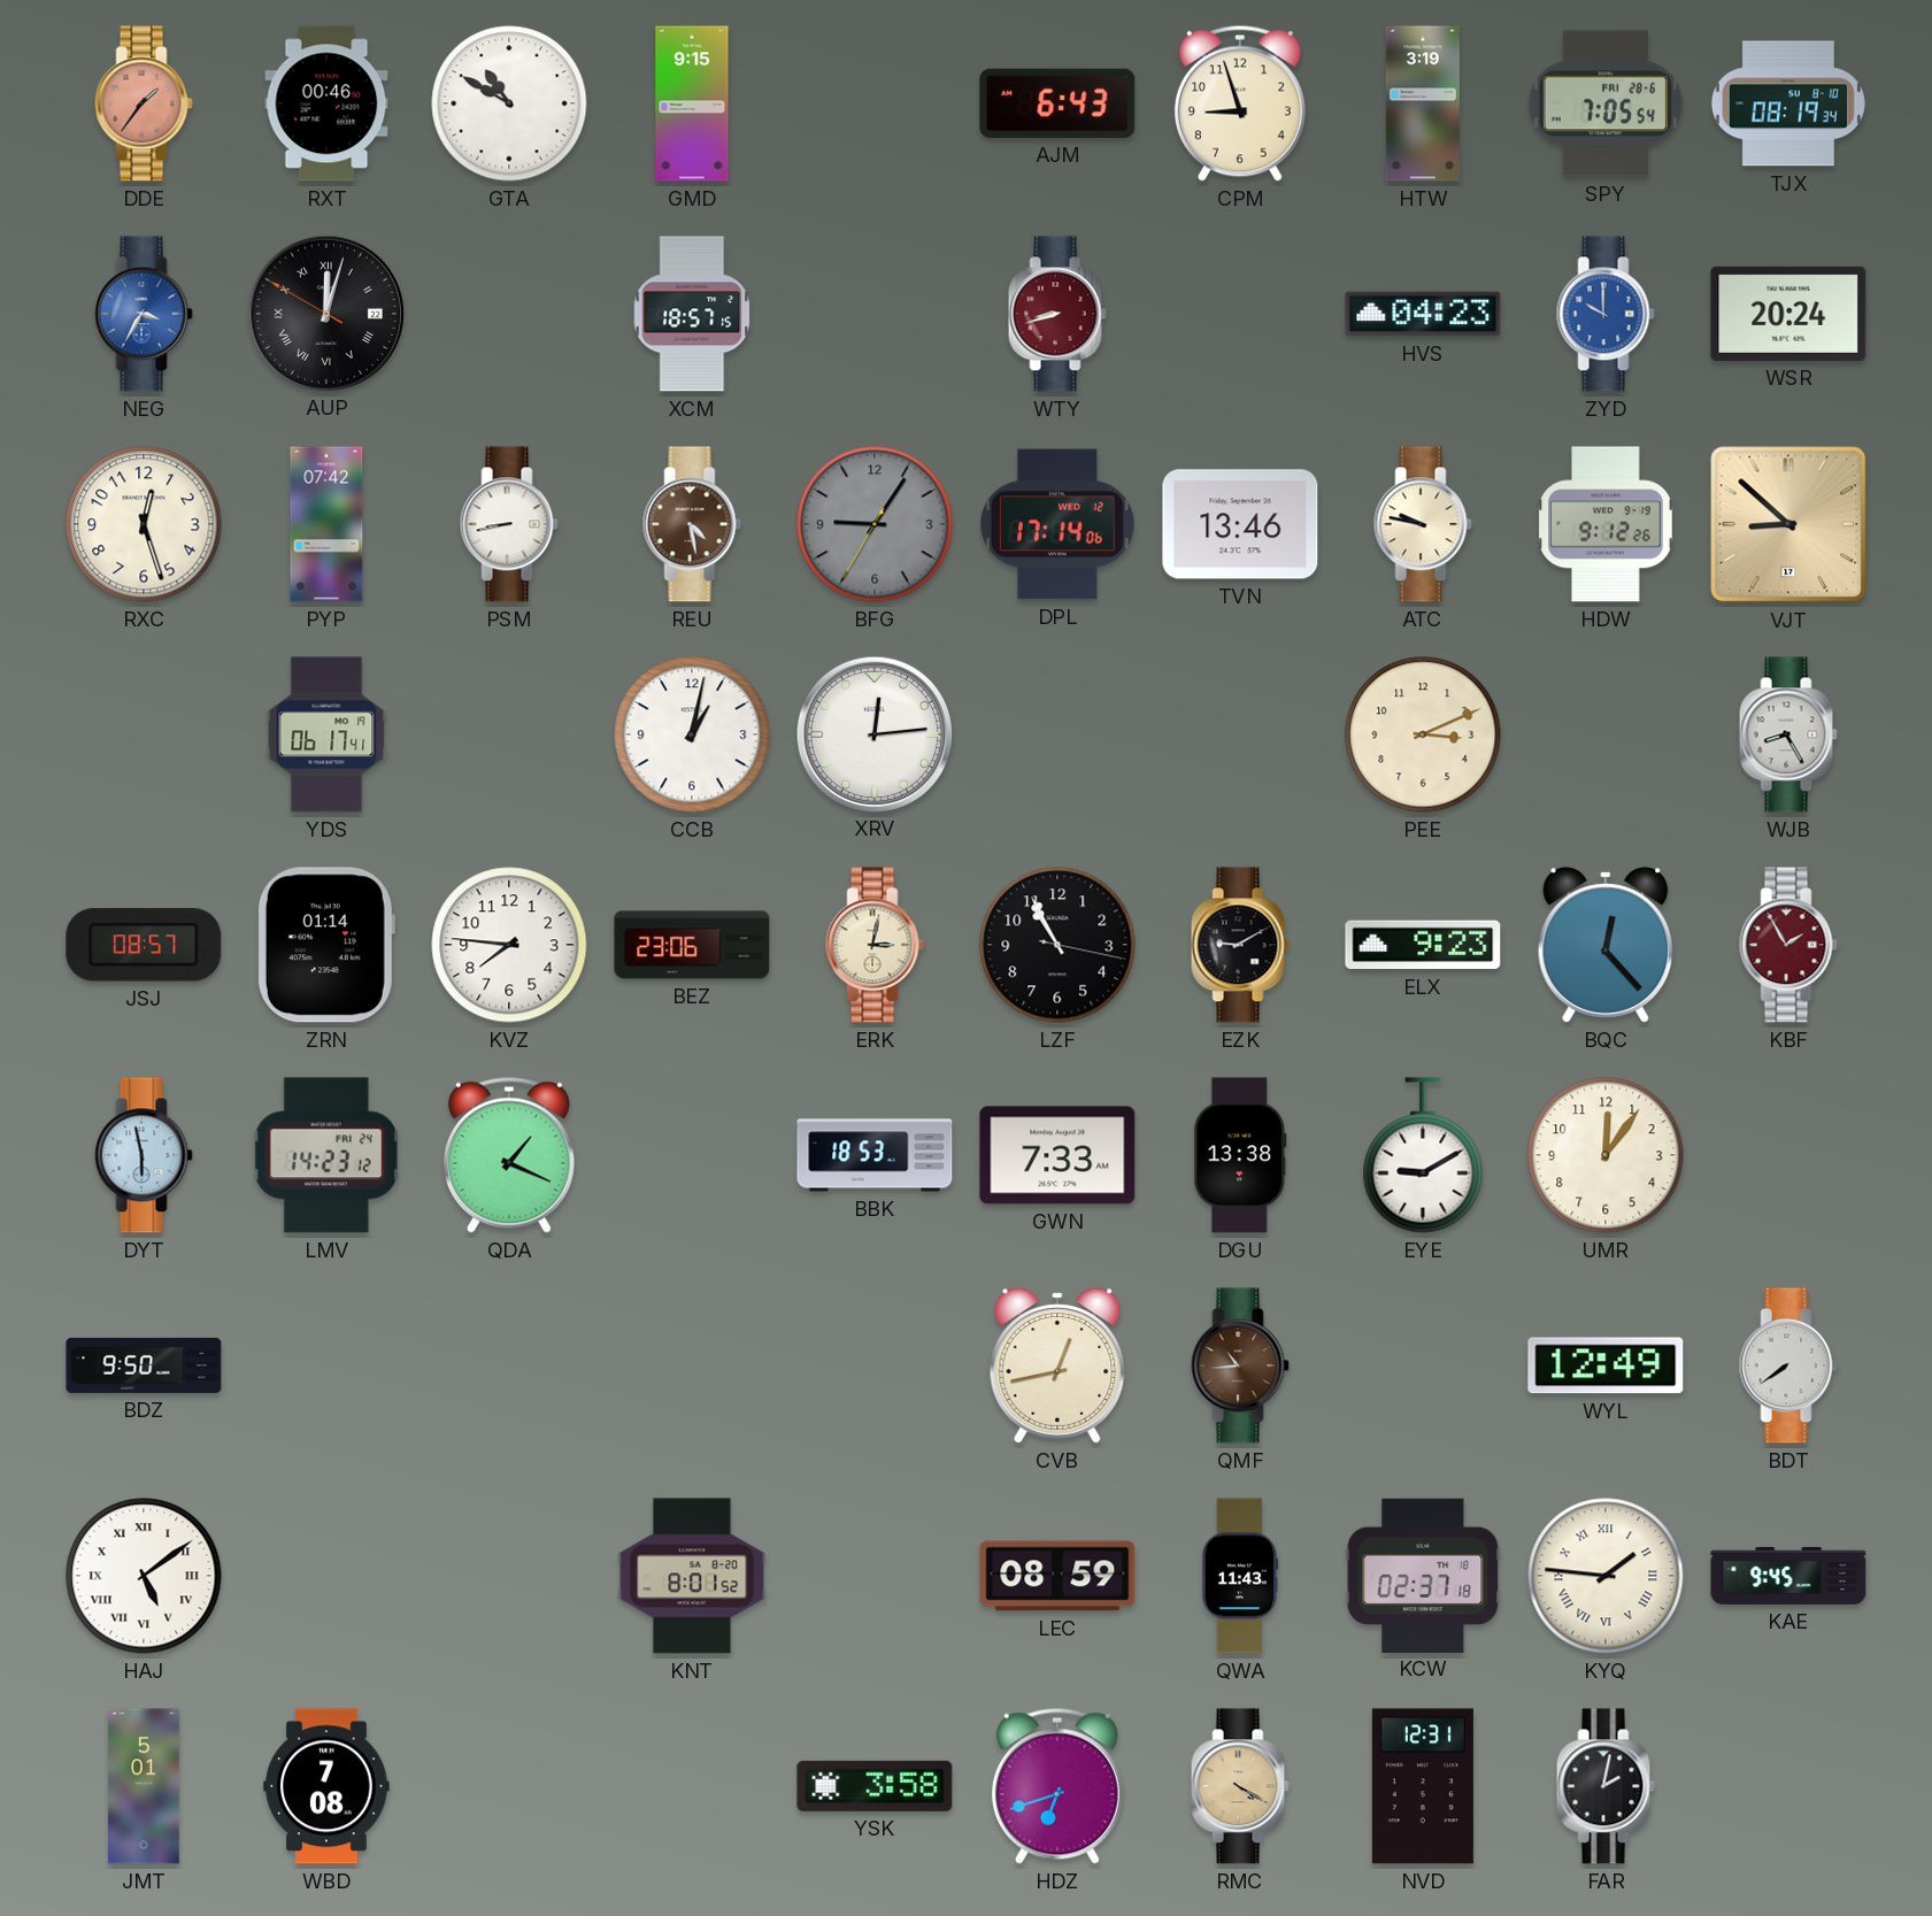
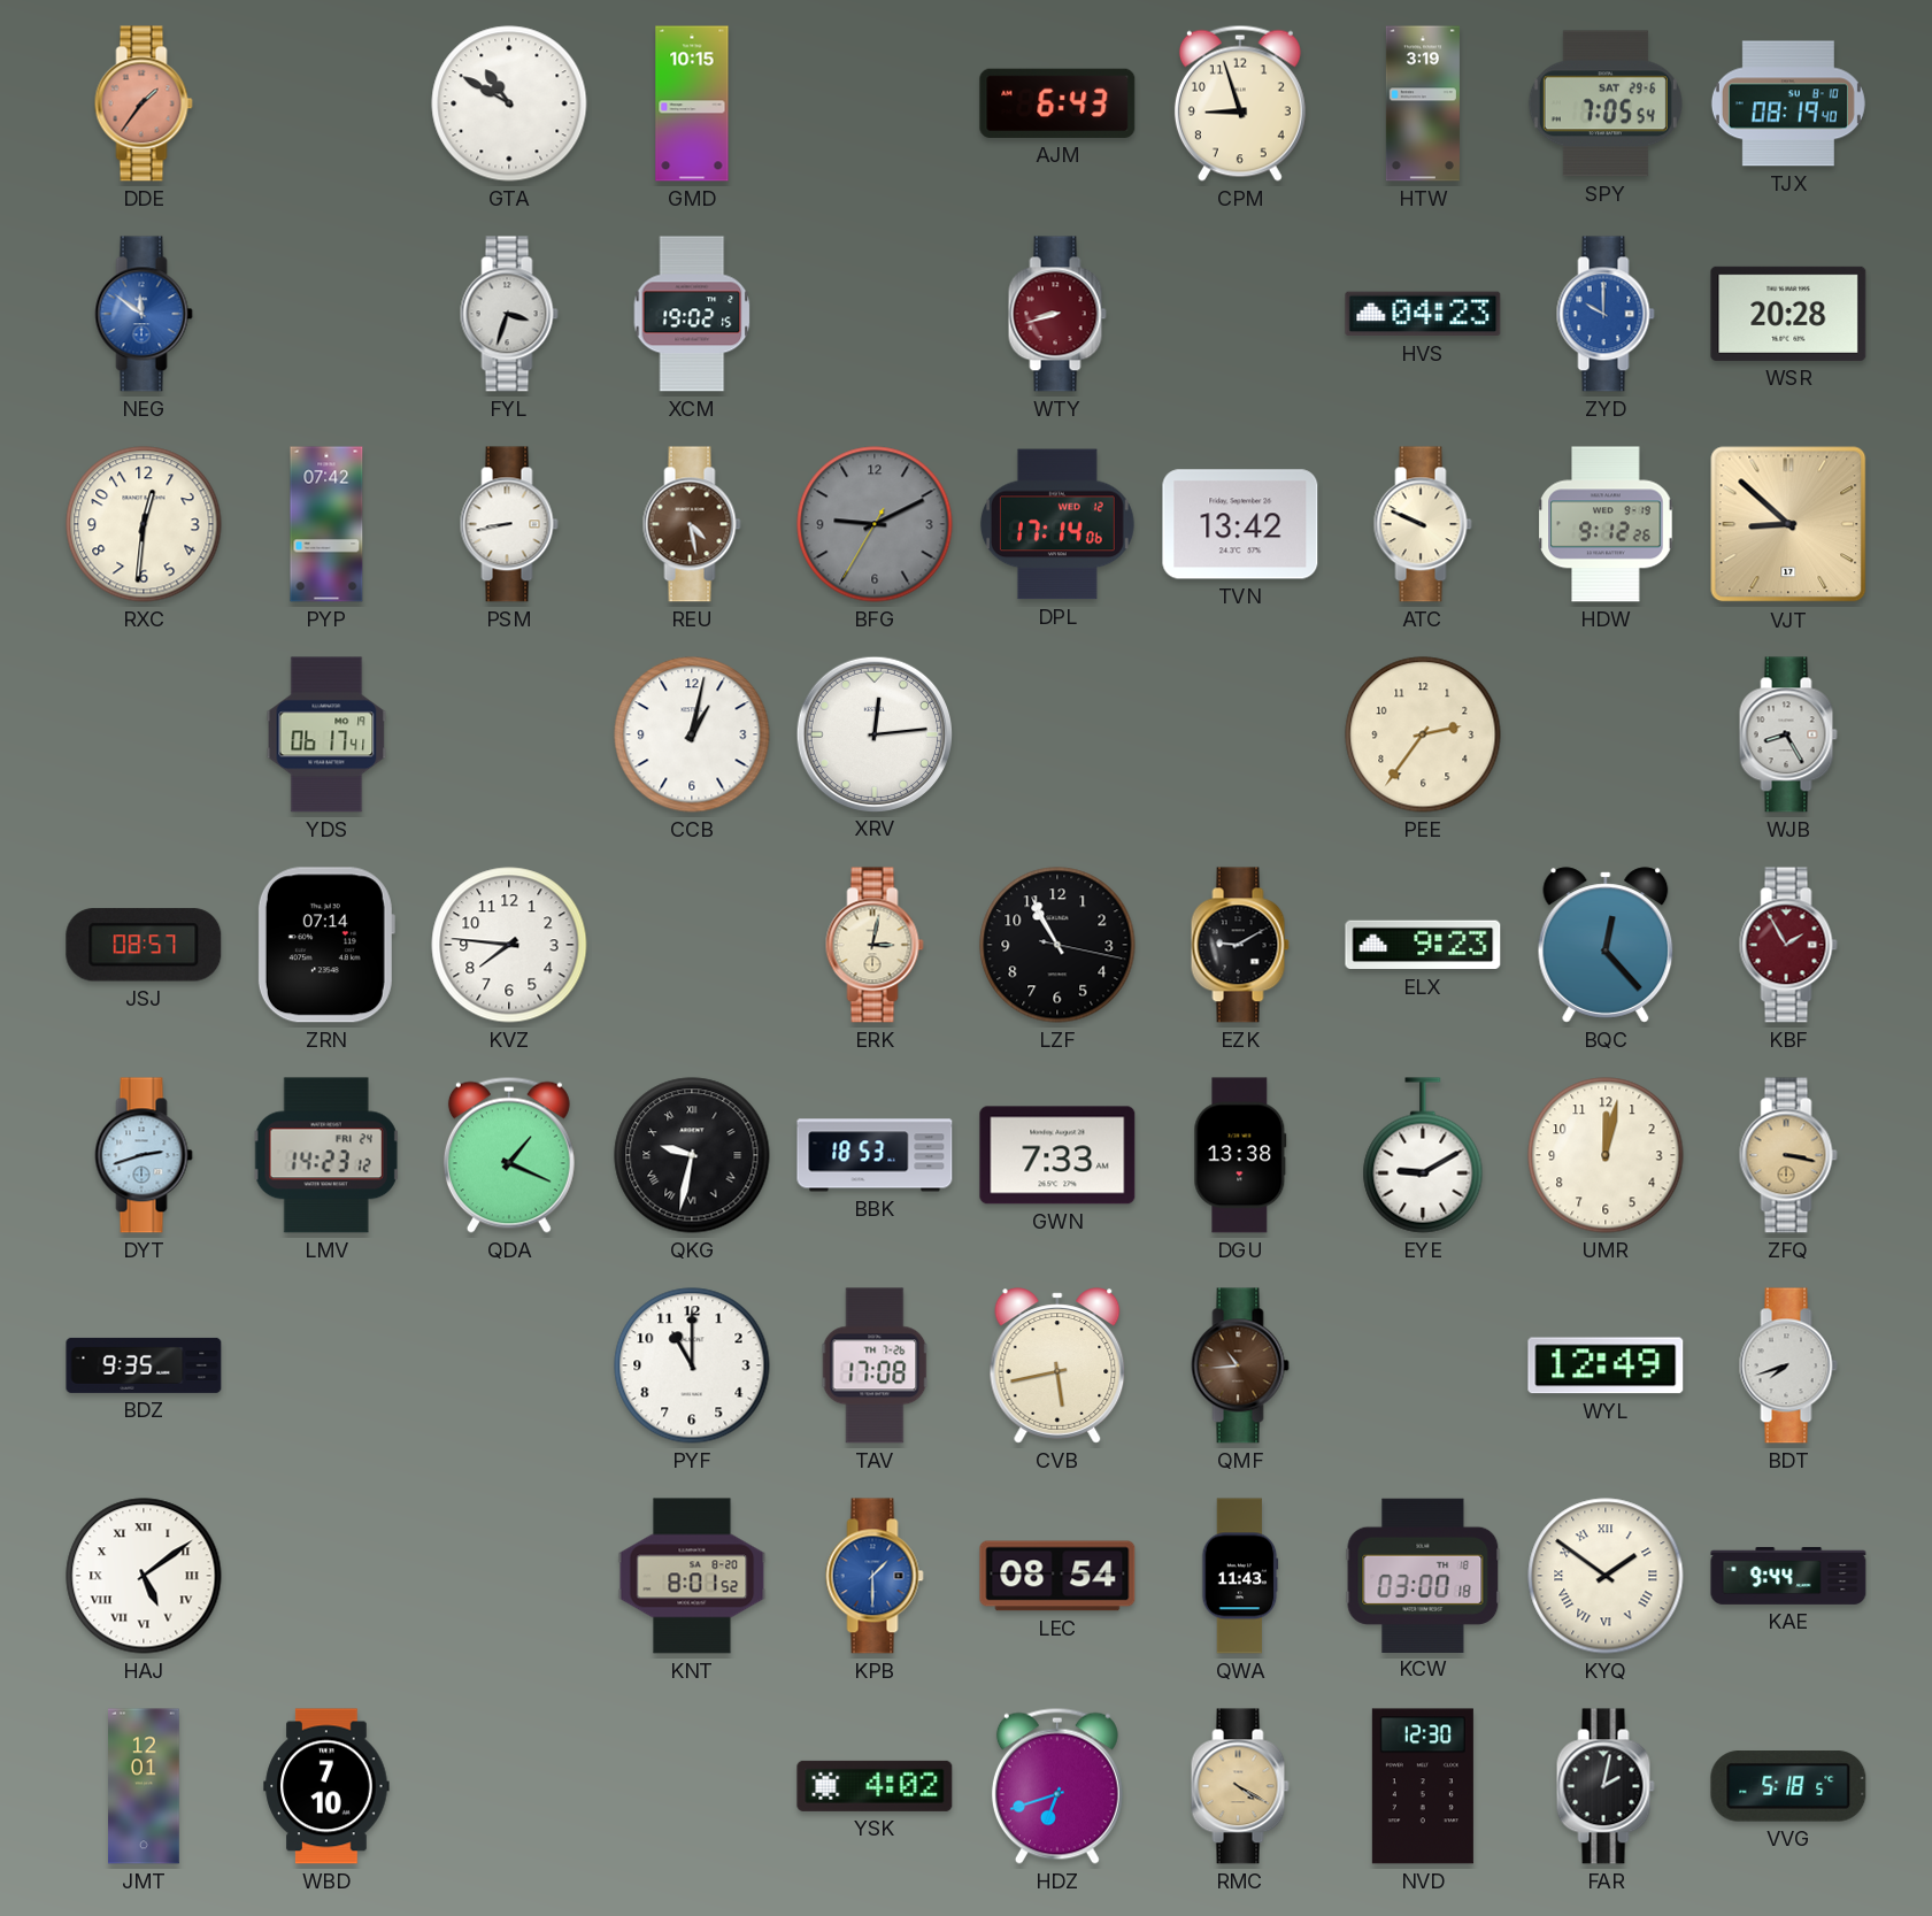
RXT: 00:46 -> none (326, 103)
GMD: 9:15 -> 10:15 (692, 103)
SPY date: FRI 28-6 -> SAT 29-6 (1606, 103)
TJX: 08:19:34 -> 08:19:40 (1788, 103)
NEG: 3:35 -> 11:51 (144, 314)
AUP: 12:02 -> none (325, 313)
FYL: none -> 3:33 (509, 314)
XCM: 18:57 -> 19:02 (692, 314)
WSR: 20:24 -> 20:28 (1788, 314)
RXC: 12:27 -> 12:31 (144, 524)
BFG: 9:05 -> 9:10 (875, 524)
TVN: 13:46 -> 13:42 (1240, 524)
ATC: 9:47 -> 9:49 (1423, 524)
PEE: 3:11 -> 2:36 (1423, 734)
ZRN: 01:14 -> 07:14 (325, 945)
BEZ: 23:06 -> none (692, 945)
DYT: 5:58 -> 2:42 (144, 1155)
QKG: none -> 9:32 (692, 1155)
UMR: 12:06 -> 12:02 (1606, 1155)
ZFQ: none -> 3:17 (1788, 1155)
BDZ: 9:50 -> 9:35 (144, 1365)
PYF: none -> 11:00 (692, 1365)
TAV: none -> 17:08 (875, 1365)
CVB: 12:43 -> 5:43 (1057, 1365)
BDT: 7:39 -> 7:42 (1788, 1365)
KPB: none -> 1:30 (875, 1576)
LEC: 08:59 -> 08:54 (1057, 1576)
KCW: 02:37 -> 03:00 (1423, 1575)
KYQ: 1:46 -> 1:51 (1606, 1576)
KAE: 9:45 -> 9:44 (1788, 1576)
JMT: 5:01 -> 12:01 (145, 1786)
WBD: 7:08 -> 7:10 (326, 1786)
YSK: 3:58 -> 4:02 (875, 1786)
NVD: 12:31 -> 12:30 (1423, 1786)
VVG: none -> 5:18 (1788, 1786)
